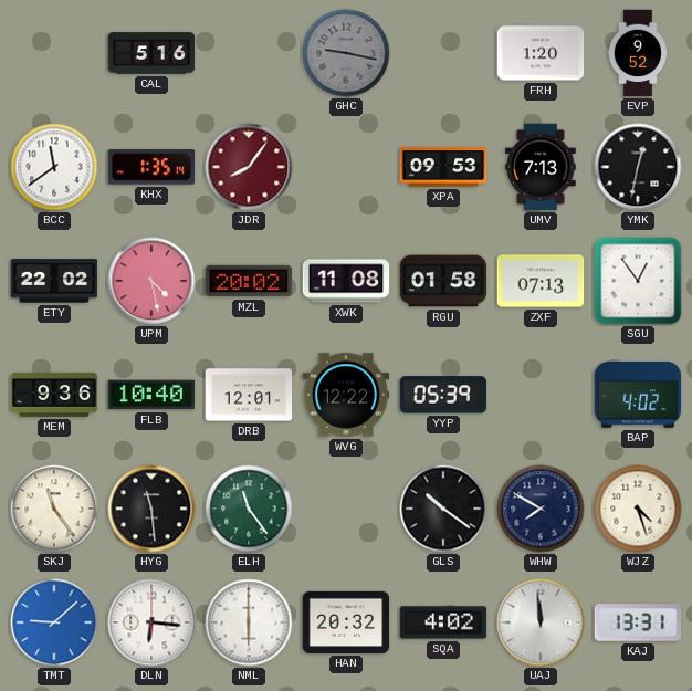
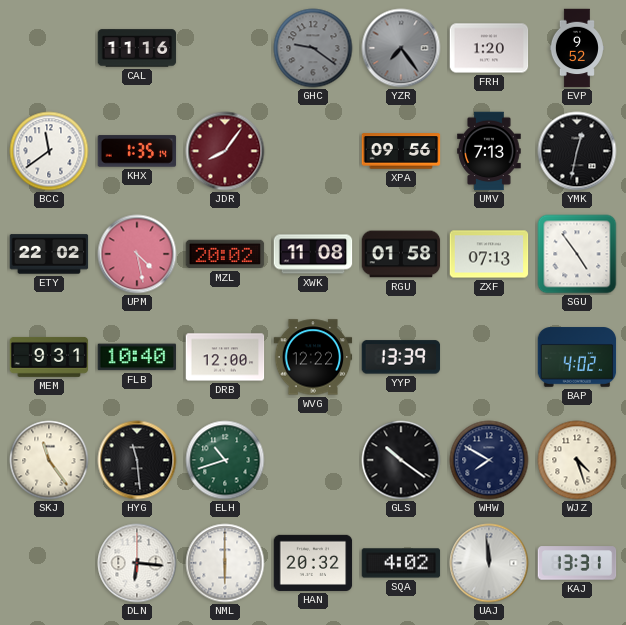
CAL: 5:16 -> 11:16 (137, 48)
GHC: 9:17 -> 9:21 (313, 48)
YZR: none -> 7:24 (401, 48)
XPA: 09:53 -> 09:56 (401, 151)
SGU: 12:54 -> 4:54 (577, 254)
MEM: 9:36 -> 9:31 (49, 357)
DRB: 12:01 -> 12:00 (225, 357)
YYP: 05:39 -> 13:39 (401, 357)
ELH: 11:24 -> 10:42 (225, 460)
TMT: 9:08 -> none (54, 622)
